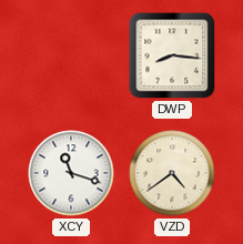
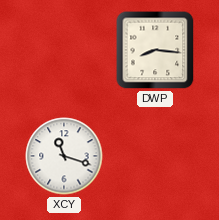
VZD: 4:39 -> none (172, 173)
